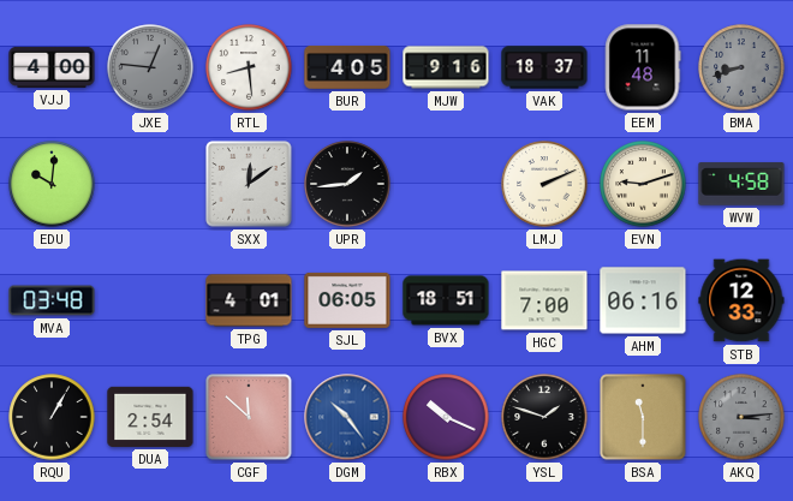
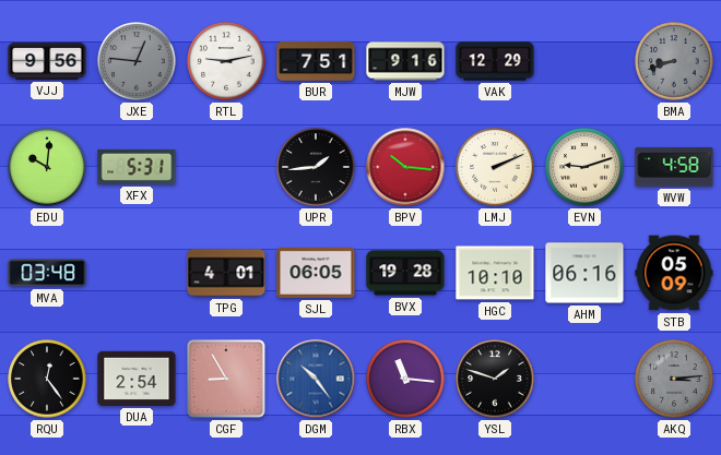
VJJ: 4:00 -> 9:56 (47, 61)
RTL: 8:29 -> 9:13 (226, 61)
BUR: 4:05 -> 7:51 (316, 61)
VAK: 18:37 -> 12:29 (495, 61)
EEM: 11:48 -> none (643, 67)
XFX: none -> 5:31 (137, 167)
SXX: 12:09 -> none (249, 184)
BPV: none -> 10:16 (405, 167)
BVX: 18:51 -> 19:28 (405, 273)
HGC: 7:00 -> 10:10 (495, 273)
STB: 12:33 -> 05:09 (674, 273)
RQU: 1:05 -> 12:24 (47, 379)
CGF: 11:52 -> 8:55 (226, 379)
RBX: 10:19 -> 11:16 (405, 379)
BSA: 11:30 -> none (643, 417)
